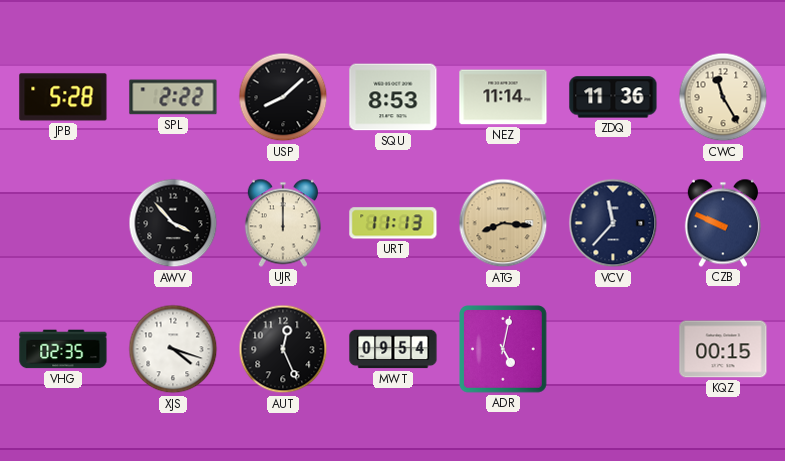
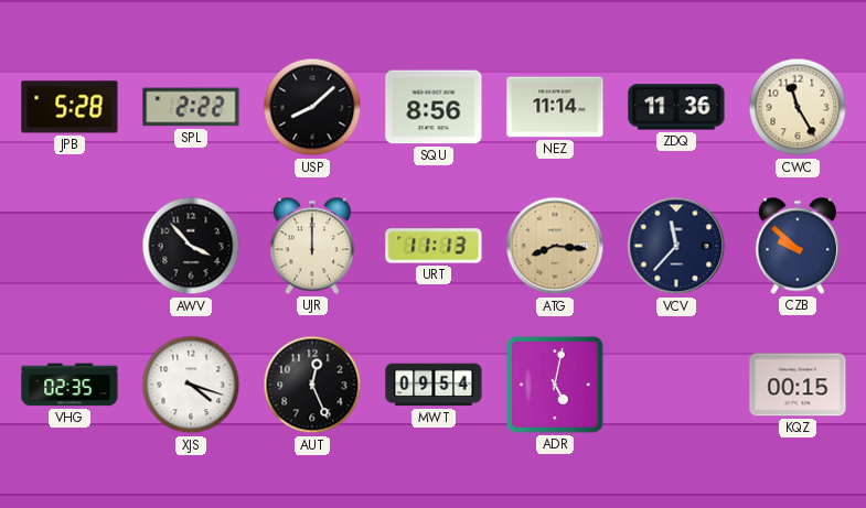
SQU: 8:53 -> 8:56 (434, 107)
CZB: 9:49 -> 9:52 (798, 246)
